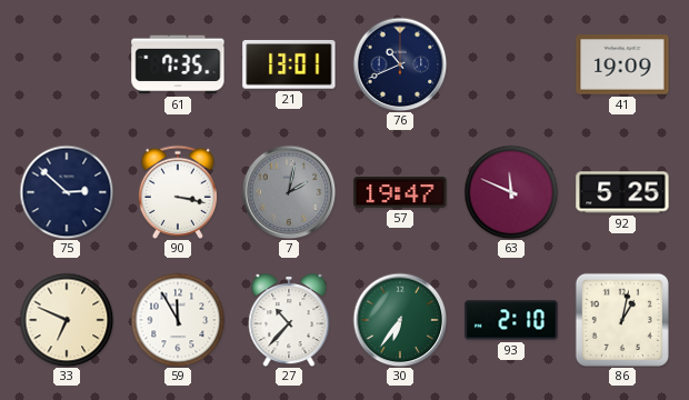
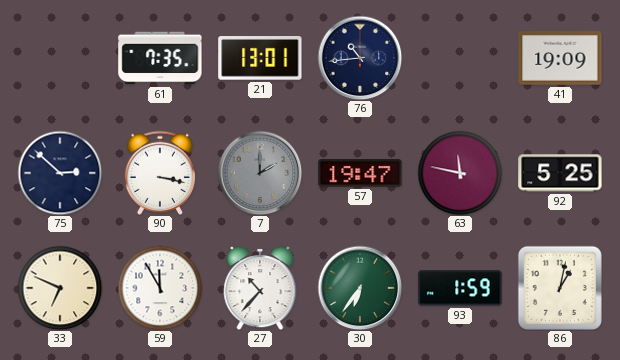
76: 10:41 -> 10:44 (360, 58)
7: 2:02 -> 2:00 (260, 173)
63: 11:49 -> 11:47 (460, 173)
93: 2:10 -> 1:59 (460, 288)
